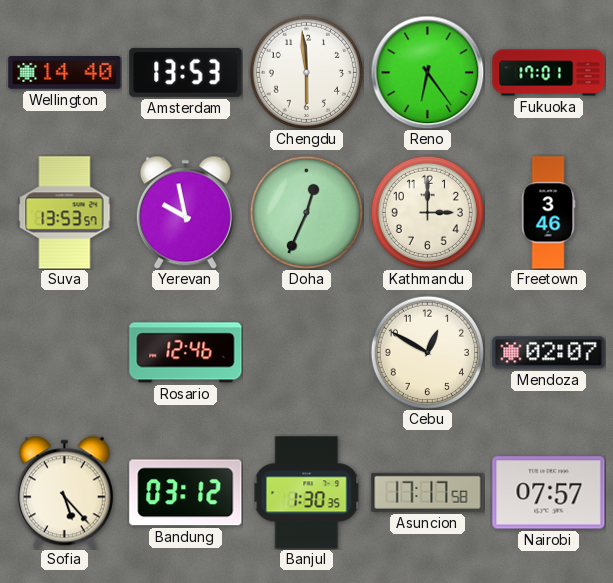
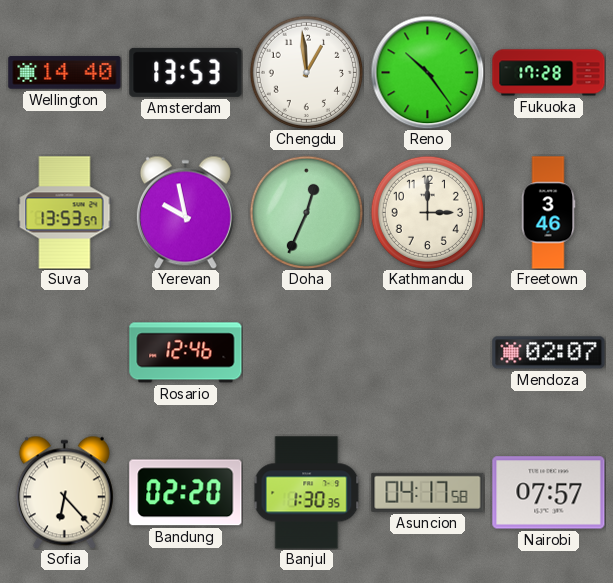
Chengdu: 5:59 -> 12:59 (306, 72)
Reno: 6:24 -> 10:24 (427, 72)
Fukuoka: 17:01 -> 17:28 (549, 73)
Cebu: 12:50 -> none (427, 352)
Sofia: 5:23 -> 6:23 (64, 492)
Bandung: 03:12 -> 02:20 (186, 493)
Asuncion: 17:17 -> 04:17 (428, 492)
